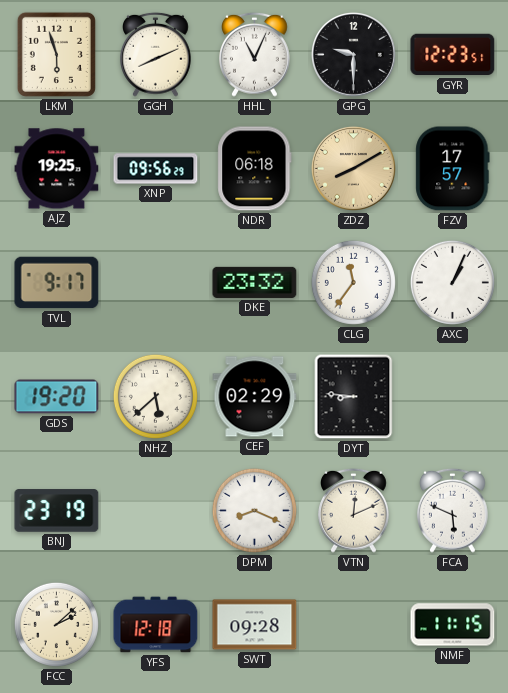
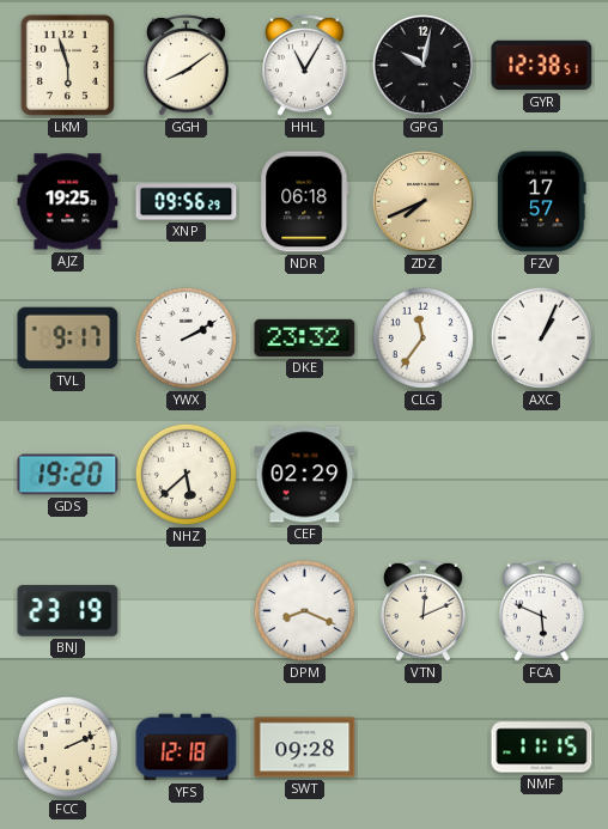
GGH: 8:11 -> 8:09 (187, 65)
HHL: 11:04 -> 11:05 (305, 65)
GPG: 9:30 -> 10:02 (422, 65)
GYR: 12:23 -> 12:38 (542, 66)
ZDZ: 8:10 -> 7:41 (422, 201)
YWX: none -> 2:10 (186, 337)
DYT: 8:46 -> none (354, 397)
FCC: 2:08 -> 2:11 (67, 746)
